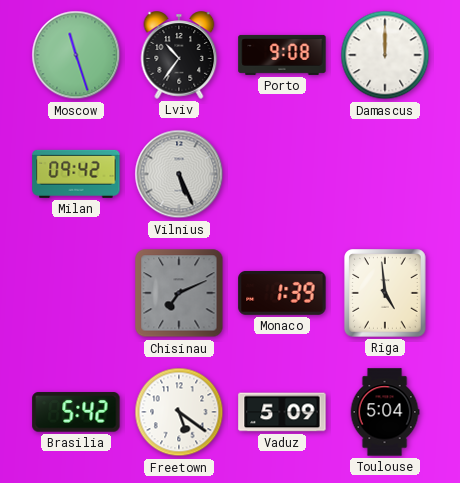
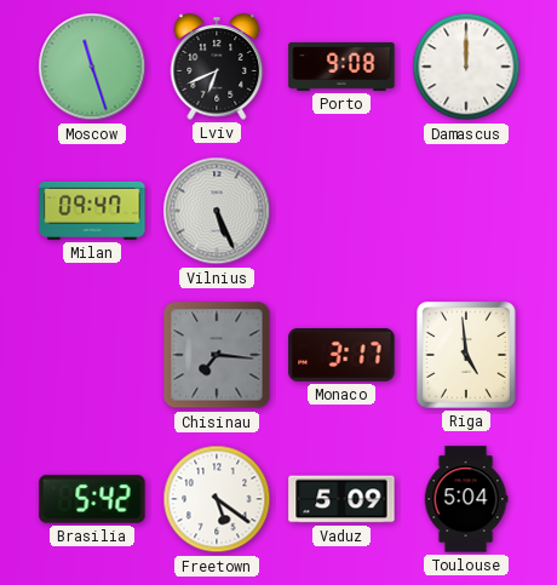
Lviv: 10:36 -> 6:41 (217, 67)
Milan: 09:42 -> 09:47 (92, 211)
Chisinau: 7:11 -> 7:16 (217, 355)
Monaco: 1:39 -> 3:17 (341, 355)
